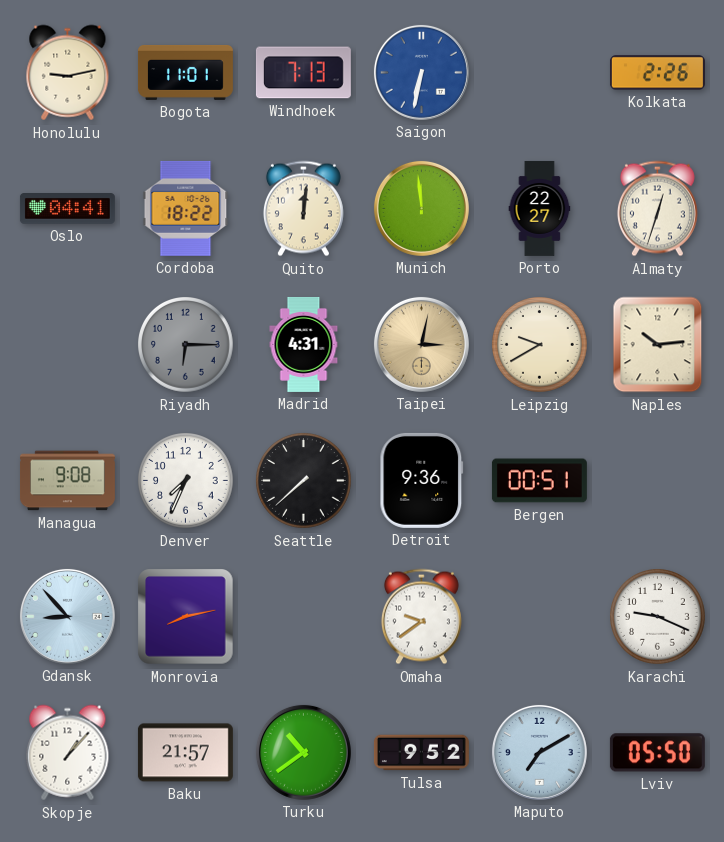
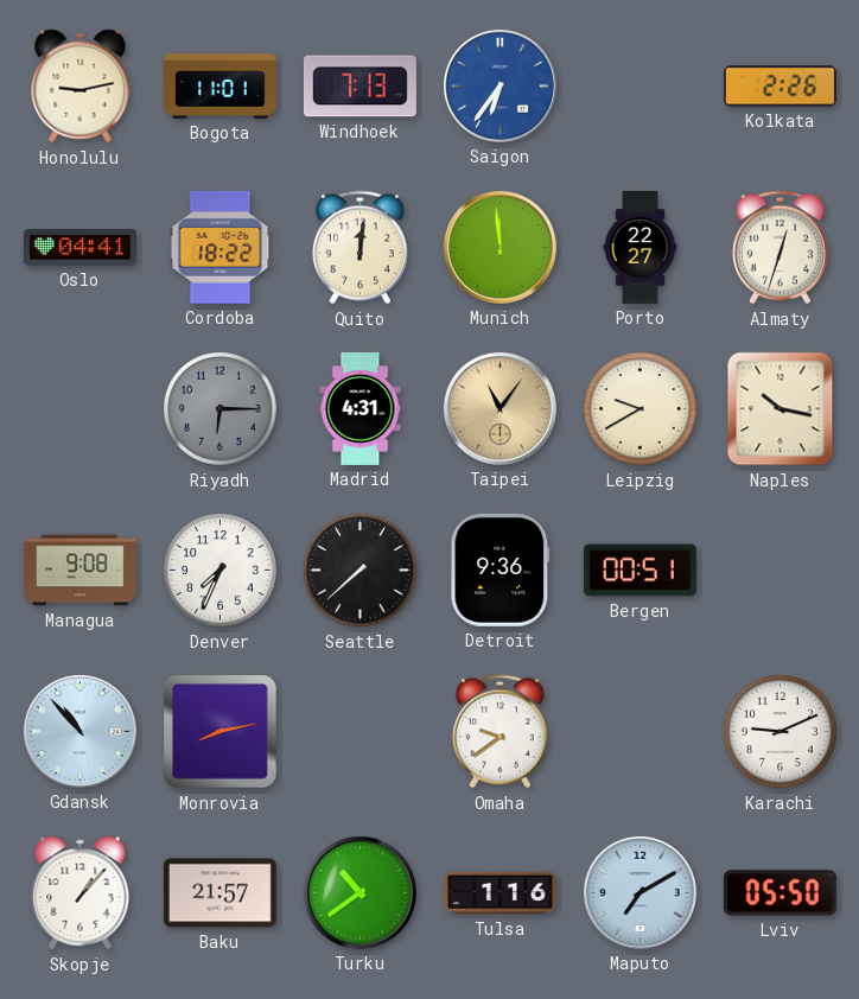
Saigon: 6:32 -> 6:36 (500, 85)
Taipei: 3:02 -> 11:06 (500, 408)
Naples: 10:14 -> 10:17 (781, 409)
Gdansk: 8:53 -> 10:53 (79, 731)
Karachi: 9:19 -> 9:11 (781, 732)
Tulsa: 9:52 -> 1:16 (500, 893)
